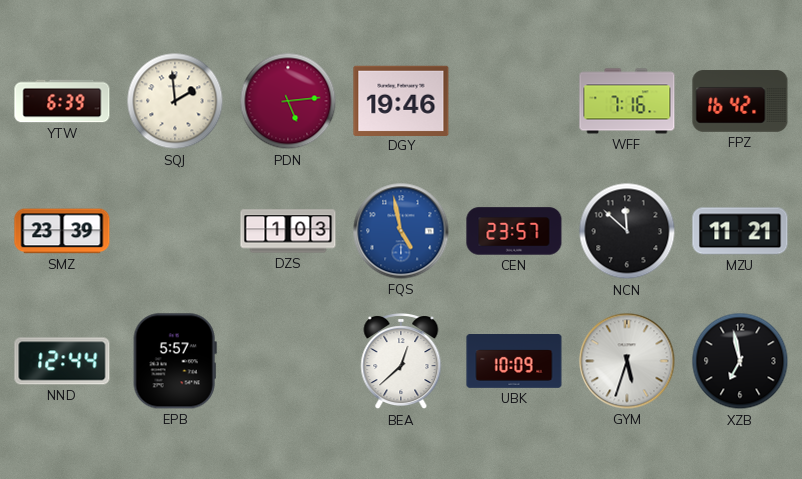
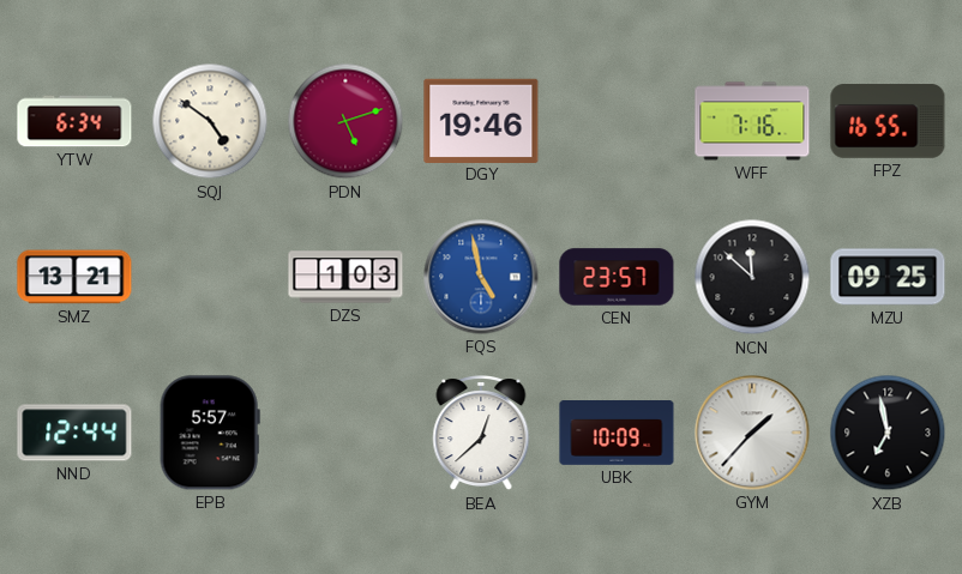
YTW: 6:39 -> 6:34 (74, 121)
SQJ: 1:59 -> 4:51 (210, 121)
PDN: 5:14 -> 5:12 (345, 121)
FPZ: 16:42 -> 16:55 (888, 121)
SMZ: 23:39 -> 13:21 (74, 277)
MZU: 11:21 -> 09:25 (888, 277)
GYM: 5:33 -> 1:37 (752, 433)
